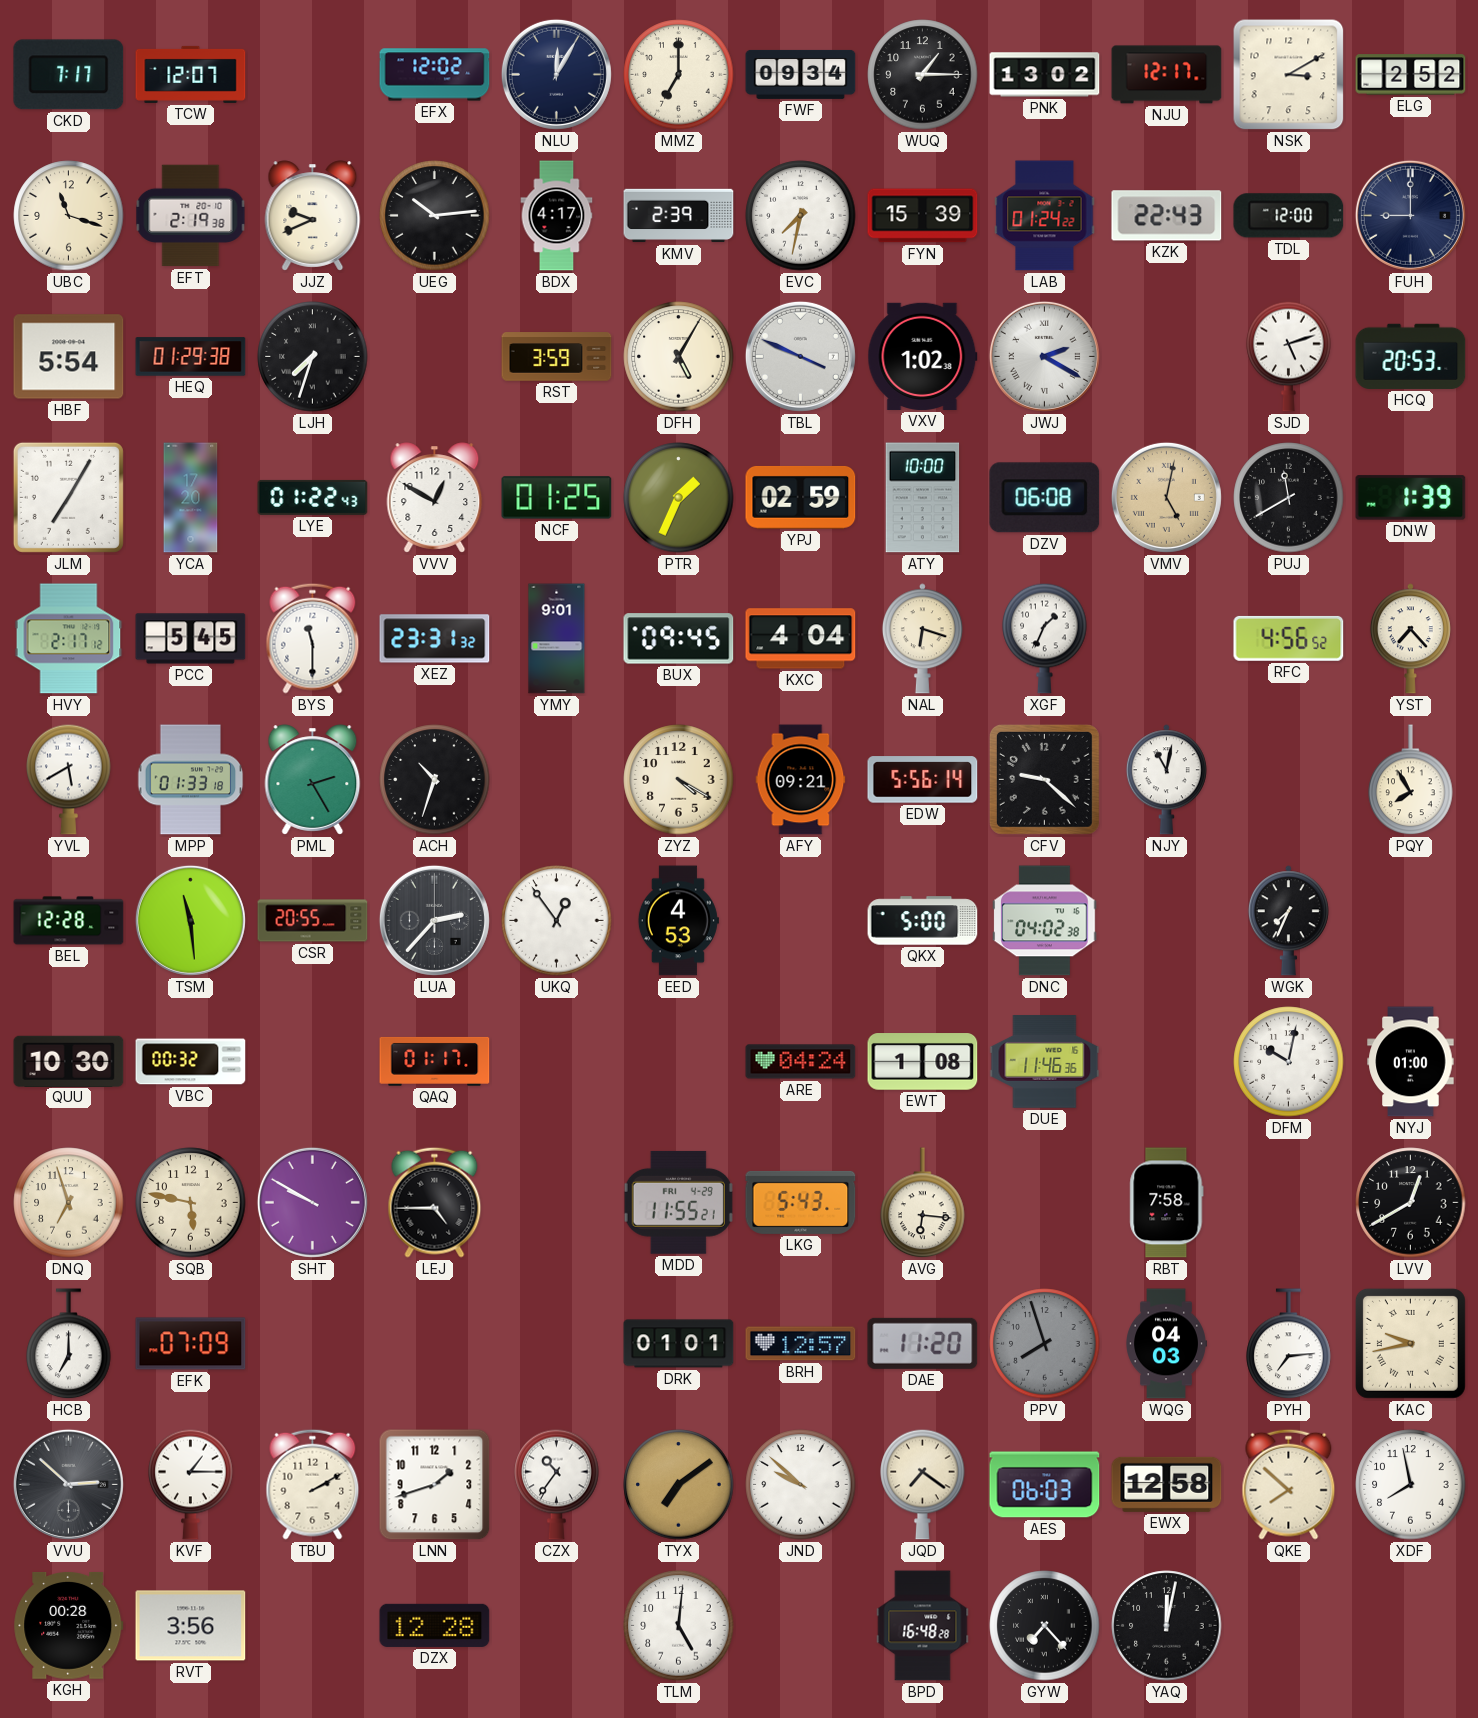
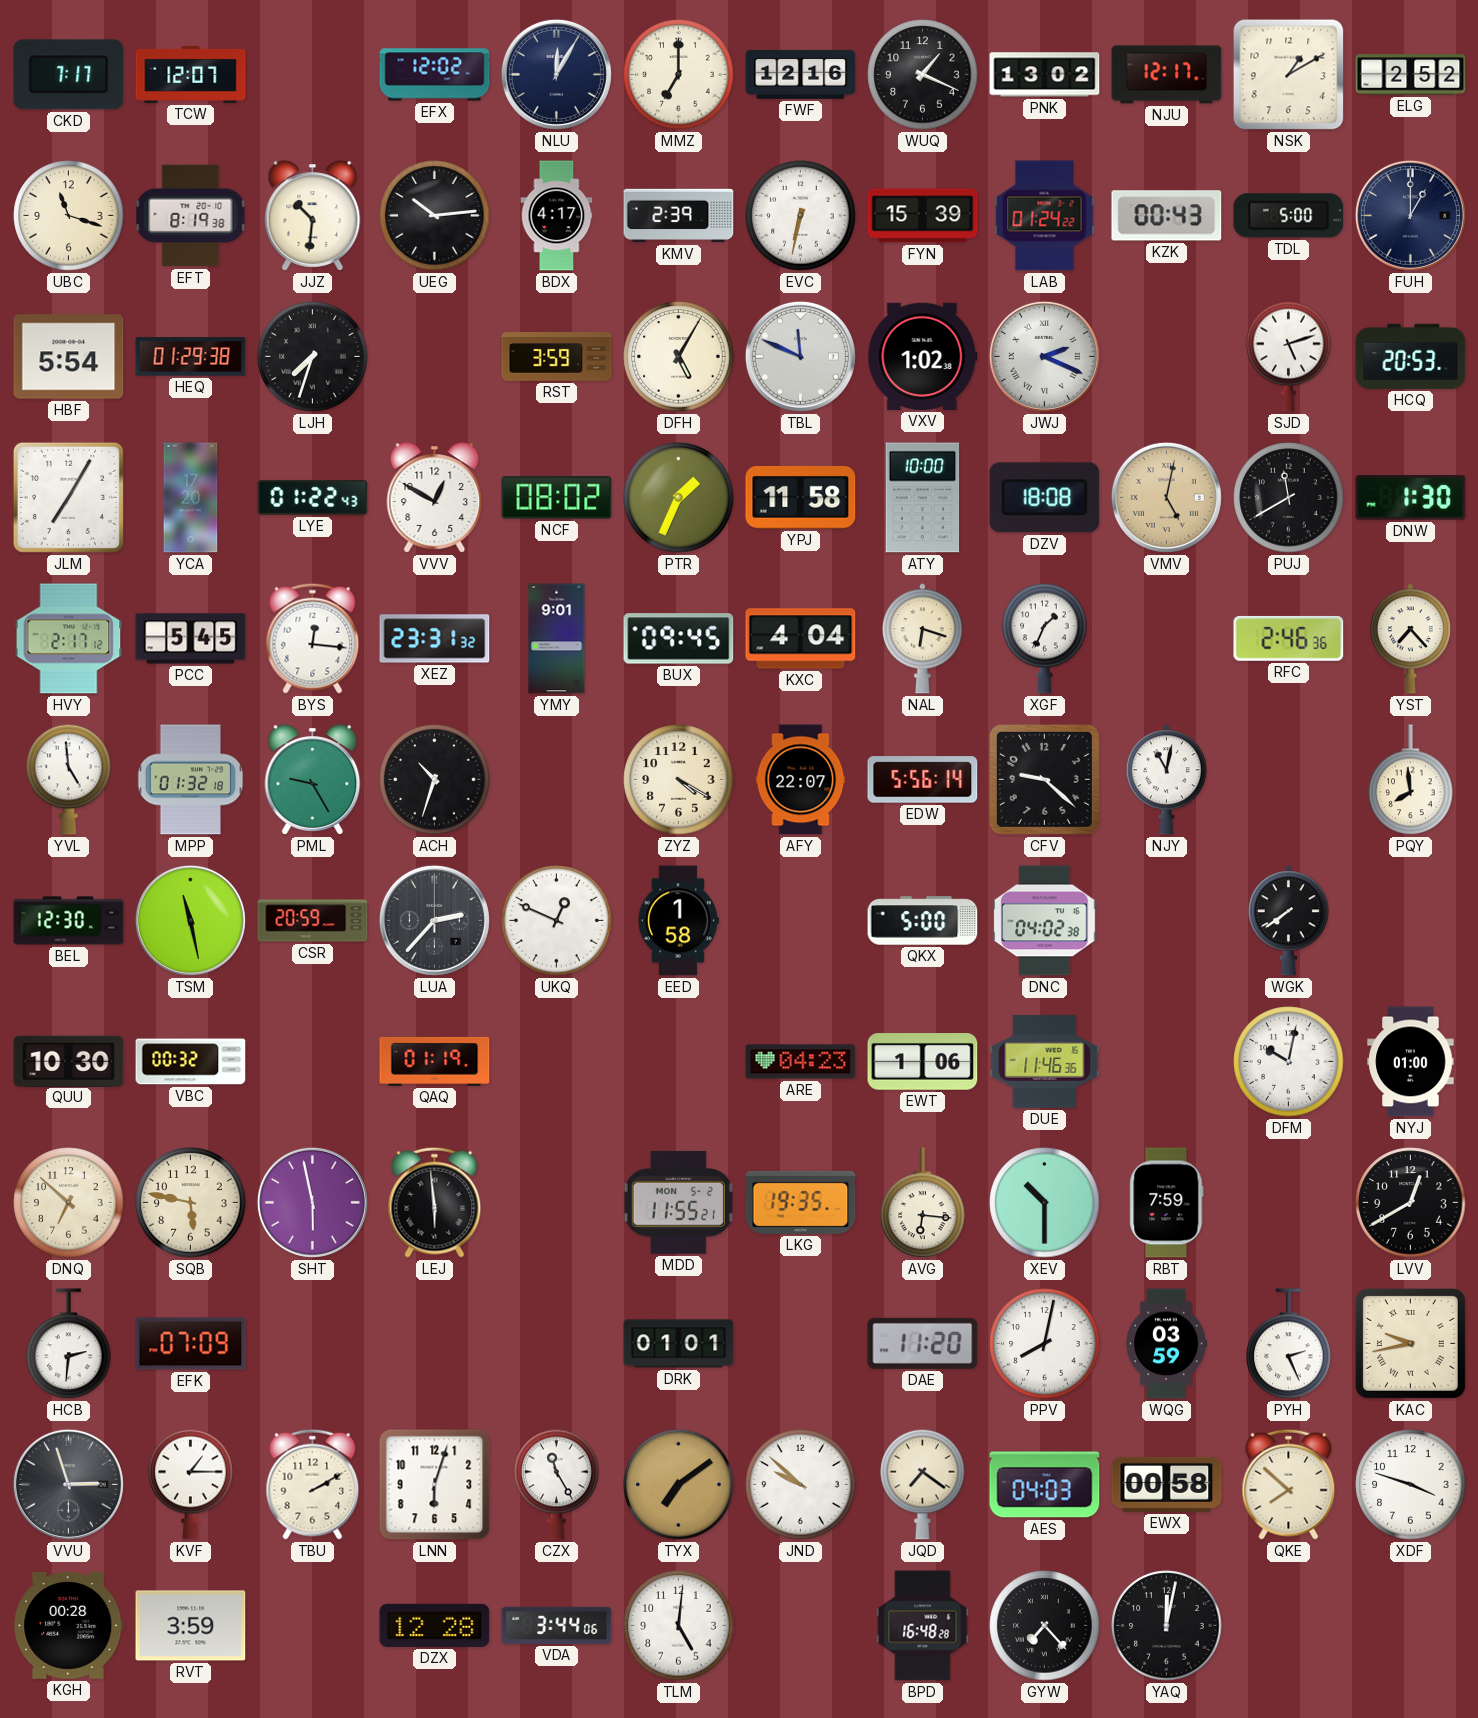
FWF: 09:34 -> 12:16 (801, 74)
WUQ: 1:15 -> 1:19 (923, 75)
NSK: 3:10 -> 1:10 (1289, 75)
EFT: 2:19 -> 8:19 (191, 216)
JJZ: 9:41 -> 10:31 (313, 216)
EVC: 7:32 -> 6:32 (801, 216)
KZK: 22:43 -> 00:43 (1167, 216)
TDL: 12:00 -> 5:00 (1289, 216)
FUH: 9:00 -> 1:00 (1410, 215)
TBL: 3:49 -> 11:49 (800, 356)
JWJ: 2:20 -> 2:19 (1044, 356)
NCF: 01:25 -> 08:02 (557, 498)
YPJ: 02:59 -> 11:58 (801, 497)
DZV: 06:08 -> 18:08 (1045, 498)
DNW: 1:39 -> 1:30 (1411, 498)
BYS: 11:30 -> 12:16 (313, 638)
RFC: 4:56 -> 2:46 (1289, 638)
YVL: 5:40 -> 4:59 (69, 779)
MPP: 01:33 -> 01:32 (191, 780)
PML: 2:25 -> 9:25 (313, 780)
AFY: 09:21 -> 22:07 (801, 780)
PQY: 7:55 -> 7:59 (1411, 780)
BEL: 12:28 -> 12:30 (69, 921)
TSM: 11:29 -> 11:28 (190, 920)
CSR: 20:55 -> 20:59 (313, 921)
UKQ: 12:54 -> 12:49 (557, 921)
EED: 4:53 -> 1:58 (678, 921)
WGK: 7:34 -> 7:39 (1288, 921)
QAQ: 01:17 -> 01:19 (435, 1061)
ARE: 04:24 -> 04:23 (801, 1062)
EWT: 1:08 -> 1:06 (923, 1062)
DNQ: 6:57 -> 6:52 (69, 1203)
SHT: 9:50 -> 5:58 (312, 1202)
LEJ: 4:45 -> 5:59 (435, 1202)
MDD date: FRI 4-29 -> MON 5-2 (678, 1202)
LKG: 5:43 -> 19:35 (801, 1202)
XEV: none -> 10:30 (1045, 1203)
RBT: 7:58 -> 7:59 (1167, 1203)
HCB: 7:00 -> 2:31 (69, 1344)
BRH: 12:57 -> none (801, 1344)
PPV: 7:57 -> 8:02 (1045, 1344)
PPV dial: grey -> white (1045, 1344)
WQG: 04:03 -> 03:59 (1166, 1344)
PYH: 7:14 -> 2:26 (1289, 1344)
VVU: 2:52 -> 2:57 (68, 1484)
LNN: 1:42 -> 6:03 (435, 1485)
CZX: 10:36 -> 11:25 (557, 1484)
AES: 06:03 -> 04:03 (1045, 1485)
EWX: 12:58 -> 00:58 (1167, 1484)
XDF: 7:58 -> 3:48 (1411, 1485)
RVT: 3:56 -> 3:59 (191, 1626)
VDA: none -> 3:44 (557, 1625)
